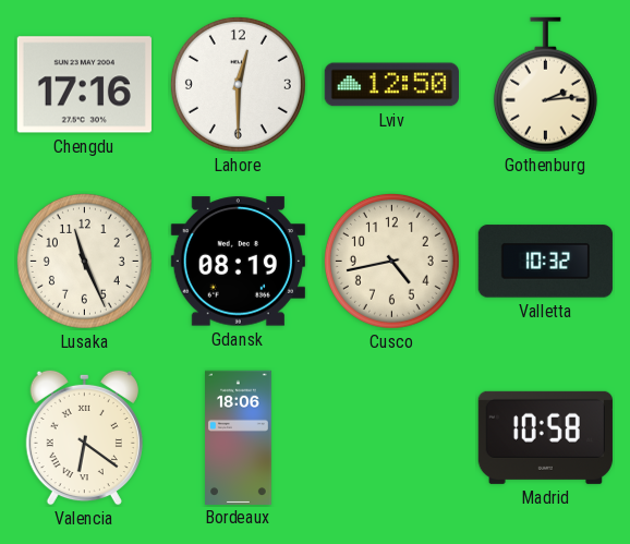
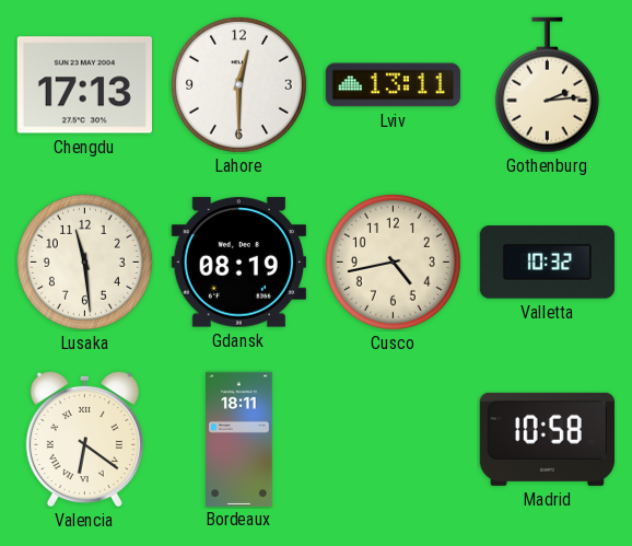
Chengdu: 17:16 -> 17:13 (84, 85)
Lviv: 12:50 -> 13:11 (393, 85)
Lusaka: 11:26 -> 11:29 (84, 262)
Bordeaux: 18:06 -> 18:11 (239, 439)
